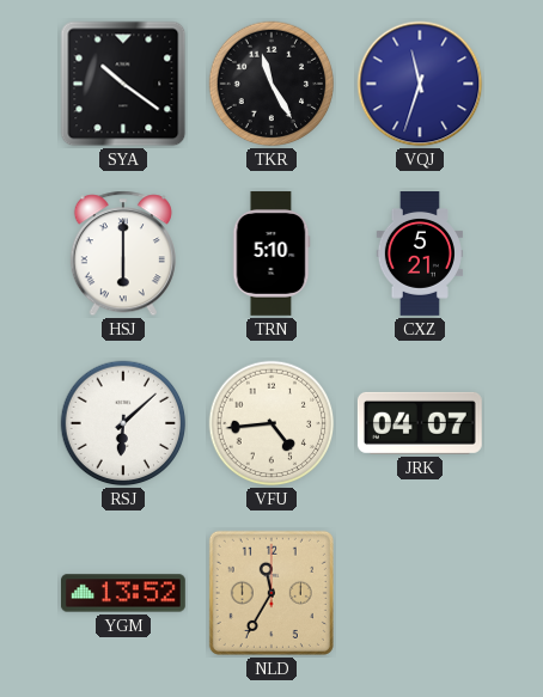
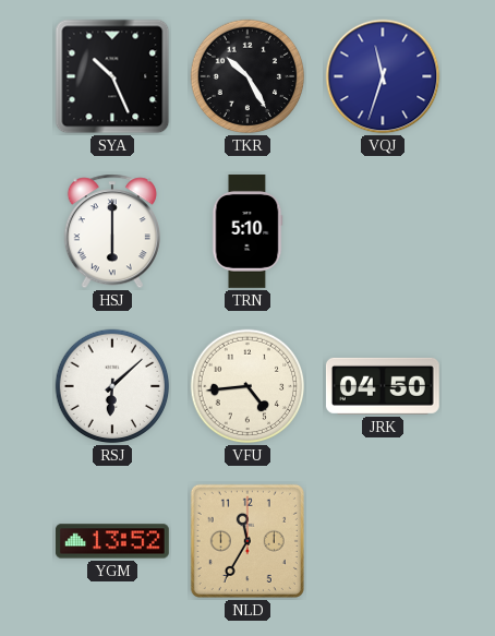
SYA: 10:21 -> 10:26 (112, 76)
TKR: 11:25 -> 10:25 (247, 76)
CXZ: 5:21 -> none (419, 255)
JRK: 04:07 -> 04:50 (383, 386)
